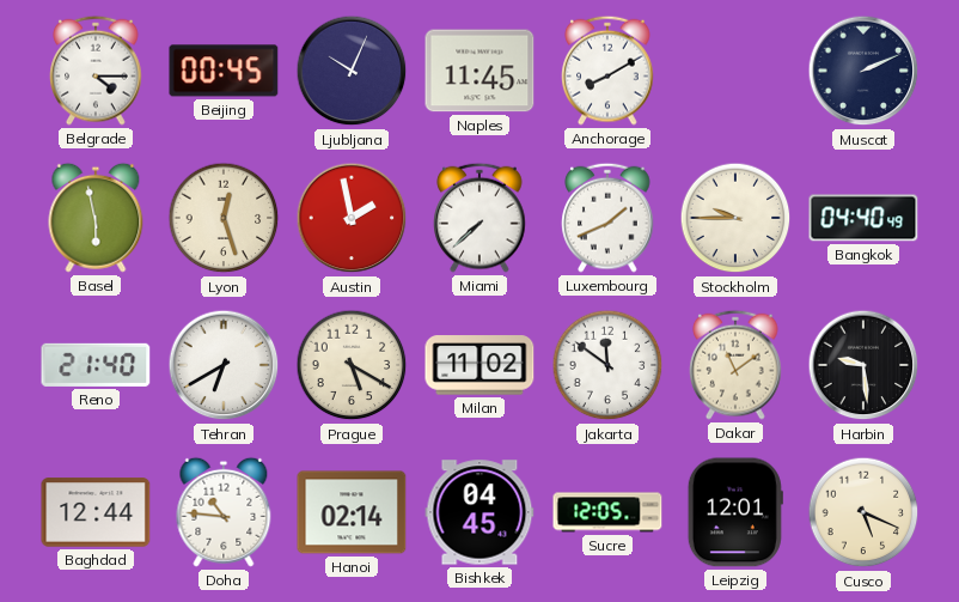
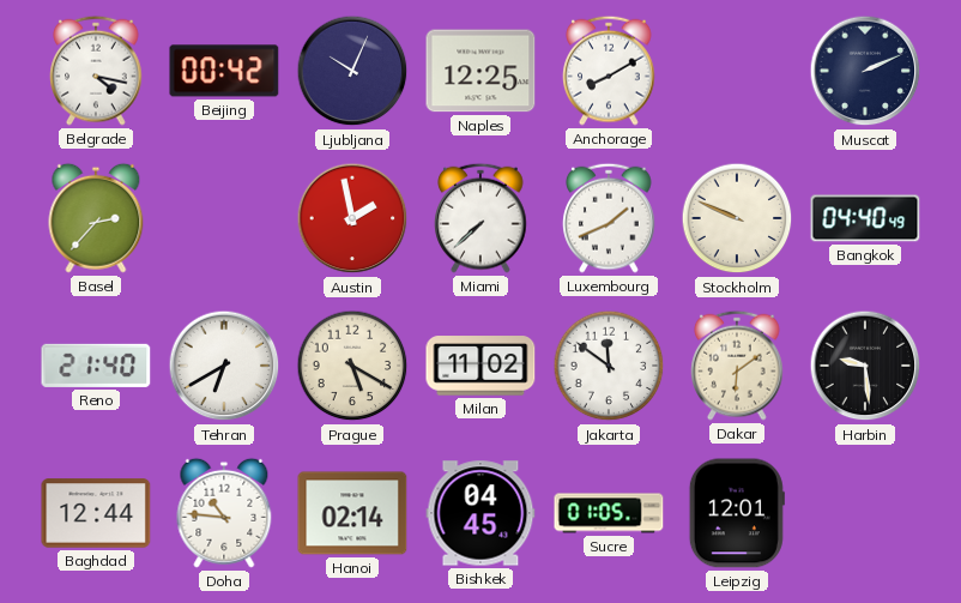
Belgrade: 4:15 -> 4:17 (96, 71)
Beijing: 00:45 -> 00:42 (224, 71)
Naples: 11:45 -> 12:25 (480, 71)
Basel: 5:58 -> 2:37 (96, 218)
Lyon: 12:27 -> none (224, 218)
Stockholm: 9:45 -> 9:49 (737, 218)
Dakar: 11:09 -> 6:09 (737, 366)
Sucre: 12:05 -> 01:05 (609, 513)
Cusco: 5:19 -> none (863, 512)
